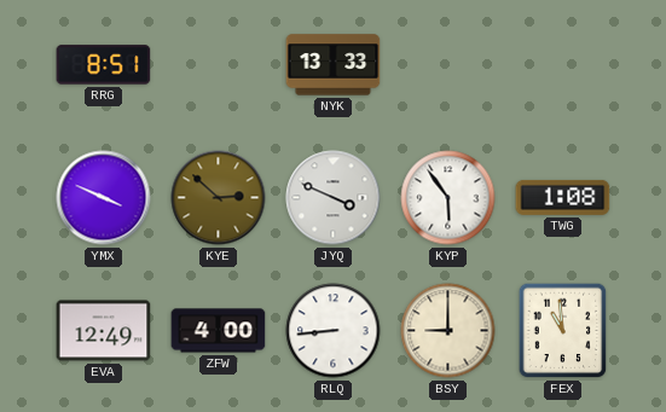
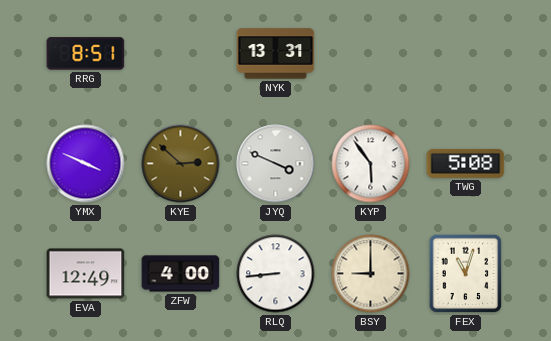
NYK: 13:33 -> 13:31 (276, 54)
TWG: 1:08 -> 5:08 (466, 163)
FEX: 10:59 -> 11:03 (466, 274)
